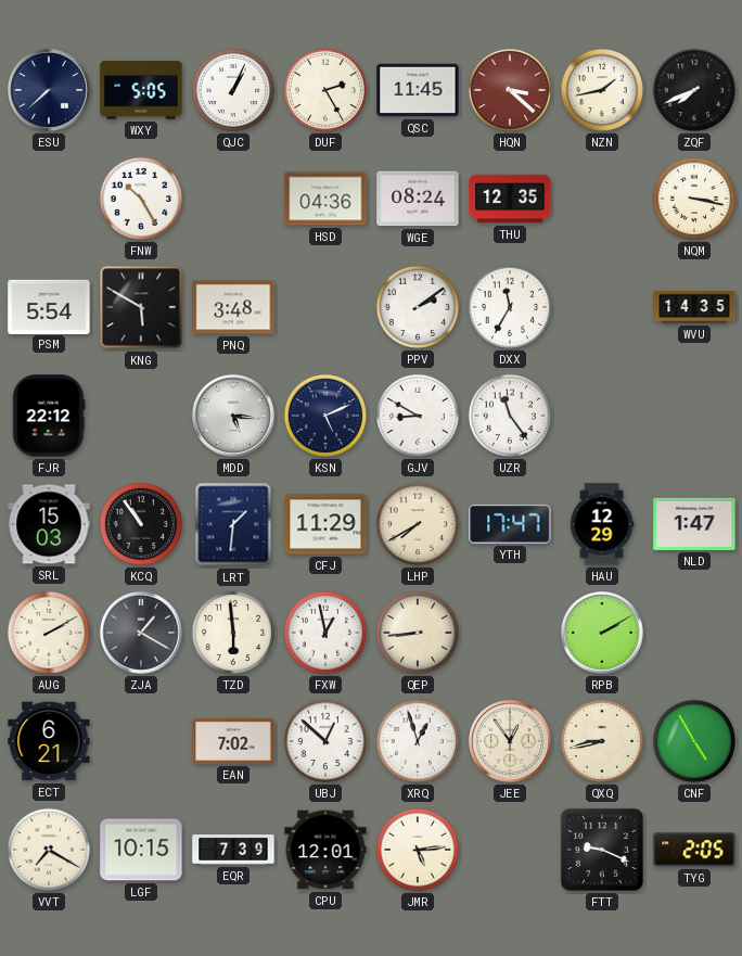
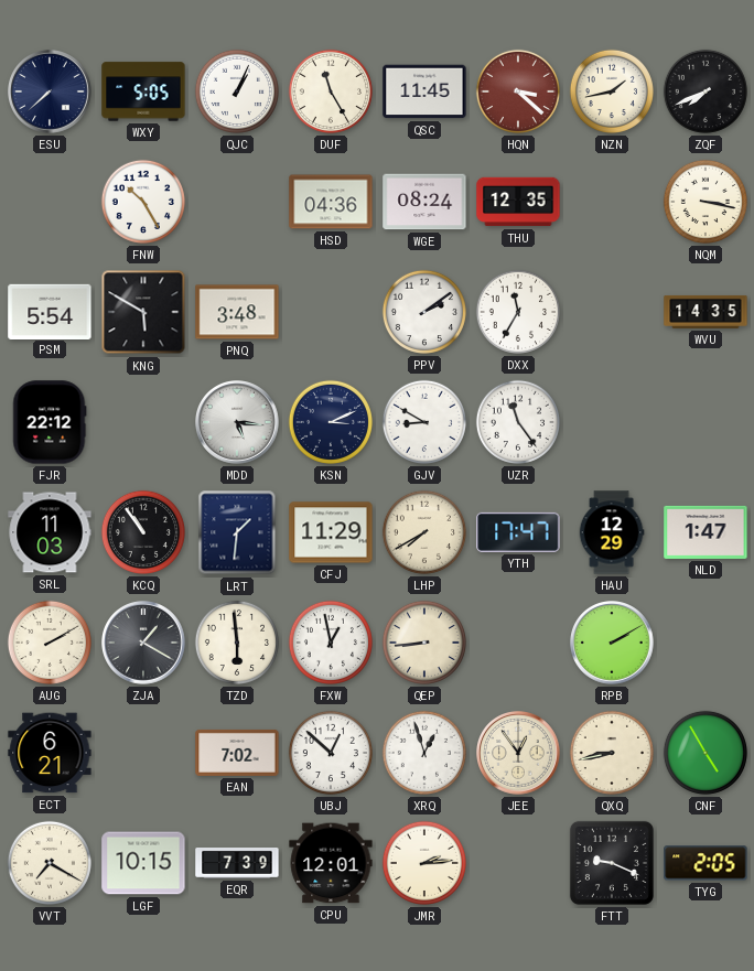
DUF: 2:25 -> 11:25 (331, 91)
KSN: 5:11 -> 3:11 (331, 422)
SRL: 15:03 -> 11:03 (50, 532)
JMR: 5:14 -> 2:14 (424, 863)
